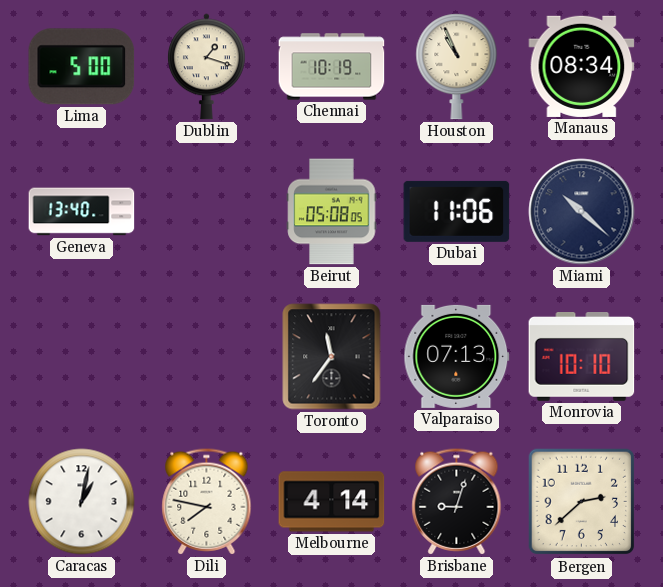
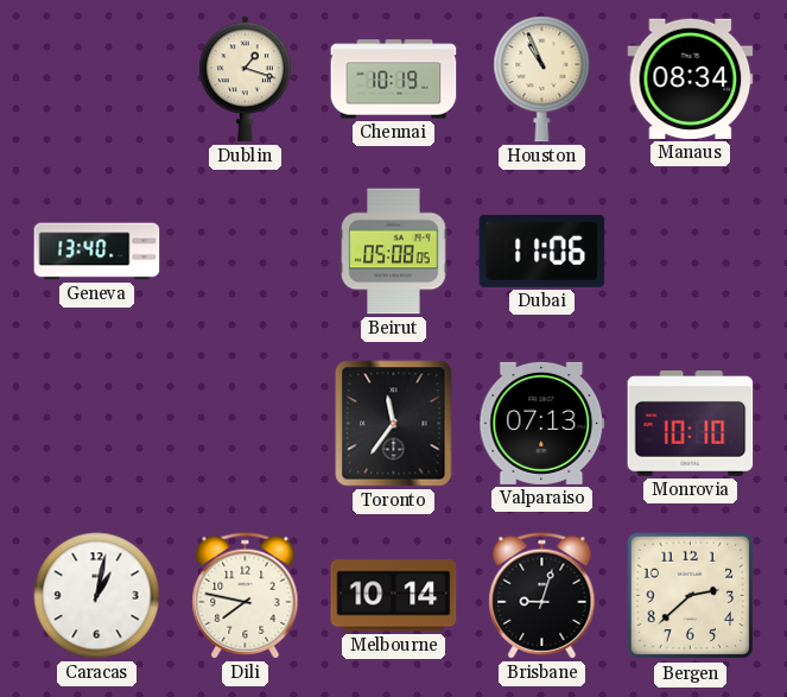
Lima: 5:00 -> none (82, 67)
Miami: 10:22 -> none (582, 212)
Melbourne: 4:14 -> 10:14 (394, 596)
